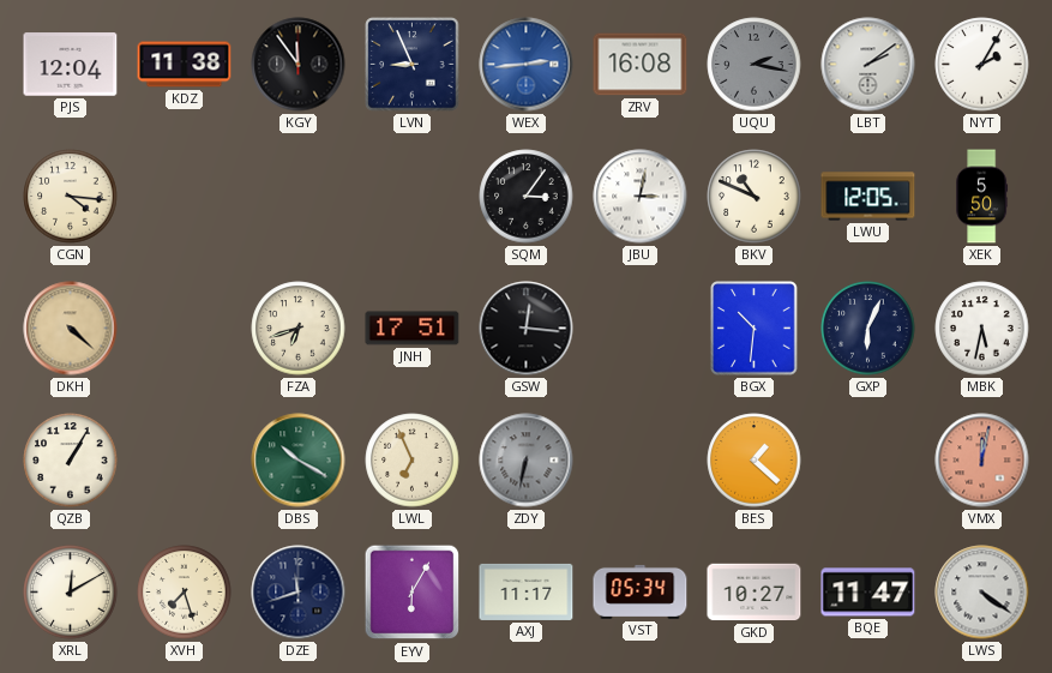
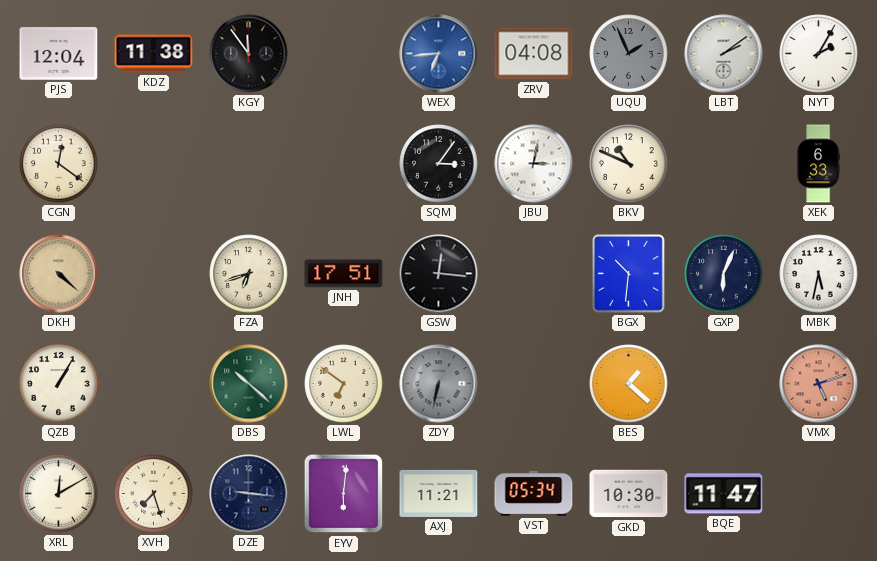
LVN: 8:56 -> none (413, 65)
WEX: 2:44 -> 6:44 (439, 54)
ZRV: 16:08 -> 04:08 (534, 54)
UQU: 2:17 -> 1:56 (629, 54)
CGN: 4:16 -> 12:21 (59, 164)
LWU: 12:05 -> none (868, 197)
XEK: 5:50 -> 6:33 (819, 164)
DBS: 10:20 -> 10:22 (249, 384)
LWL: 6:56 -> 6:51 (344, 384)
VMX: 12:02 -> 5:12 (819, 384)
DZE: 11:42 -> 9:16 (249, 494)
EYV: 6:05 -> 6:01 (344, 494)
AXJ: 11:17 -> 11:21 (439, 493)
GKD: 10:27 -> 10:30 (629, 494)
LWS: 4:21 -> none (982, 593)
